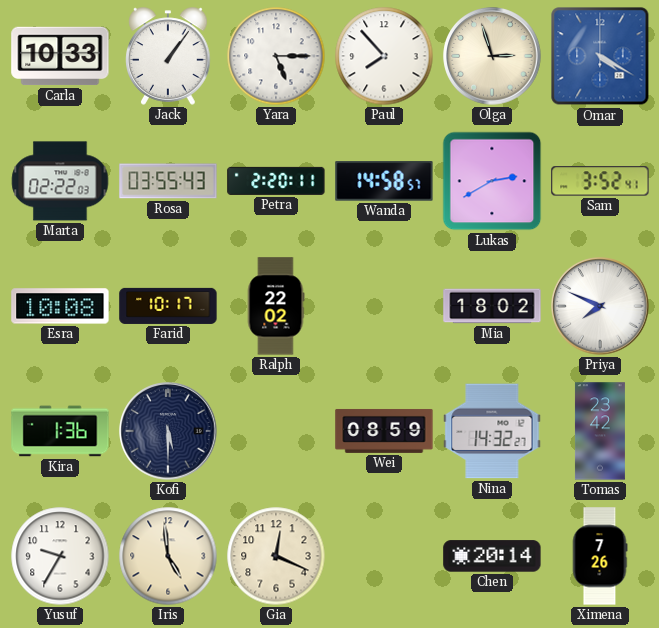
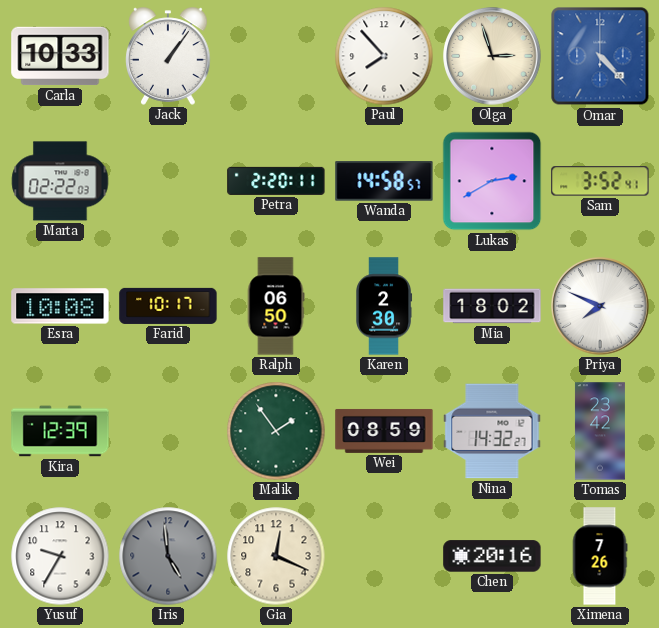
Yara: 5:15 -> none (276, 56)
Omar: 4:20 -> 4:23 (600, 56)
Rosa: 03:55 -> none (168, 181)
Ralph: 22:02 -> 06:50 (276, 306)
Karen: none -> 2:30 (385, 306)
Kira: 1:36 -> 12:39 (60, 431)
Kofi: 5:30 -> none (168, 431)
Malik: none -> 1:54 (276, 431)
Iris dial: cream -> grey (168, 556)
Chen: 20:14 -> 20:16 (492, 556)
